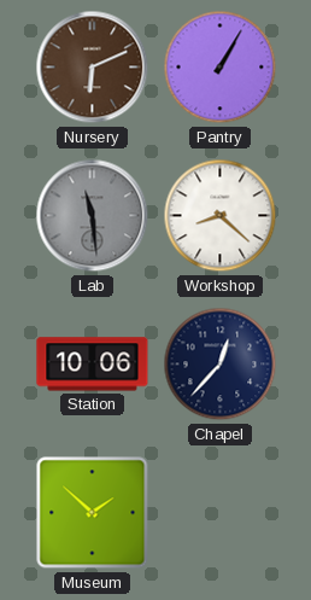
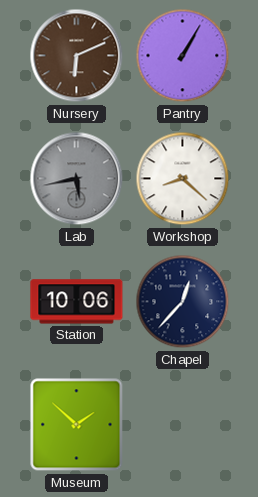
Lab: 11:29 -> 5:43 (77, 179)
